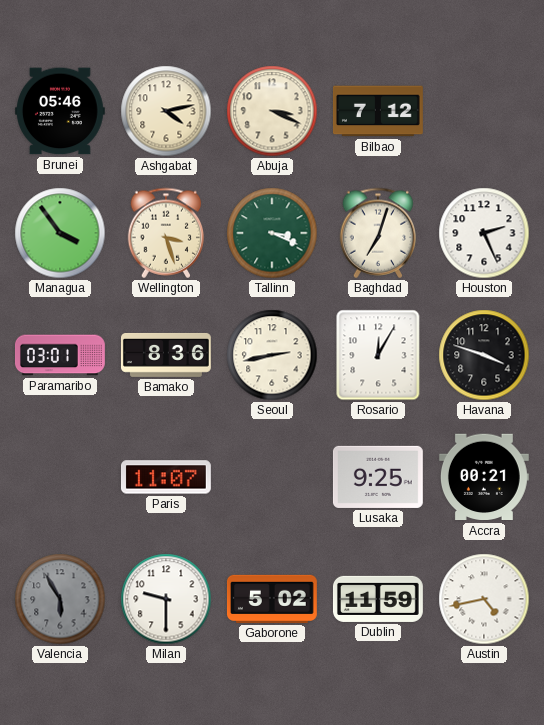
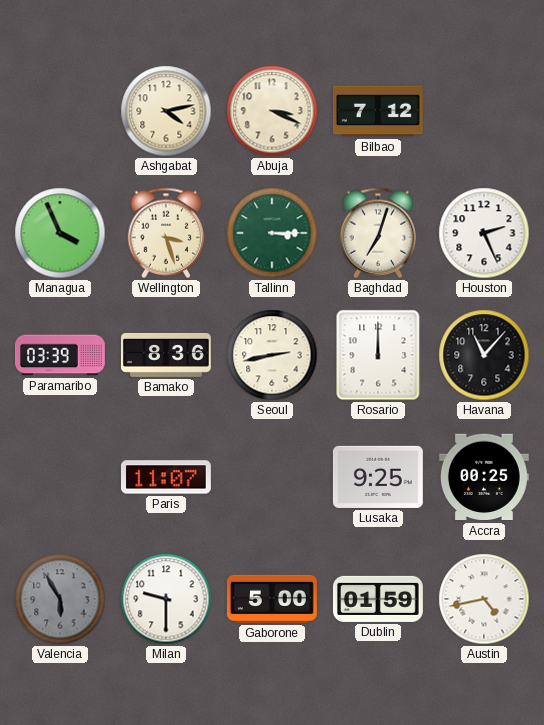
Brunei: 05:46 -> none (60, 111)
Managua: 3:54 -> 3:56 (60, 233)
Tallinn: 3:19 -> 3:15 (272, 233)
Paramaribo: 03:01 -> 03:39 (60, 355)
Rosario: 12:05 -> 12:00 (378, 355)
Havana: 3:48 -> 11:07 (484, 355)
Accra: 00:21 -> 00:25 (484, 477)
Gaborone: 5:02 -> 5:00 (272, 599)
Dublin: 11:59 -> 01:59 (378, 599)
